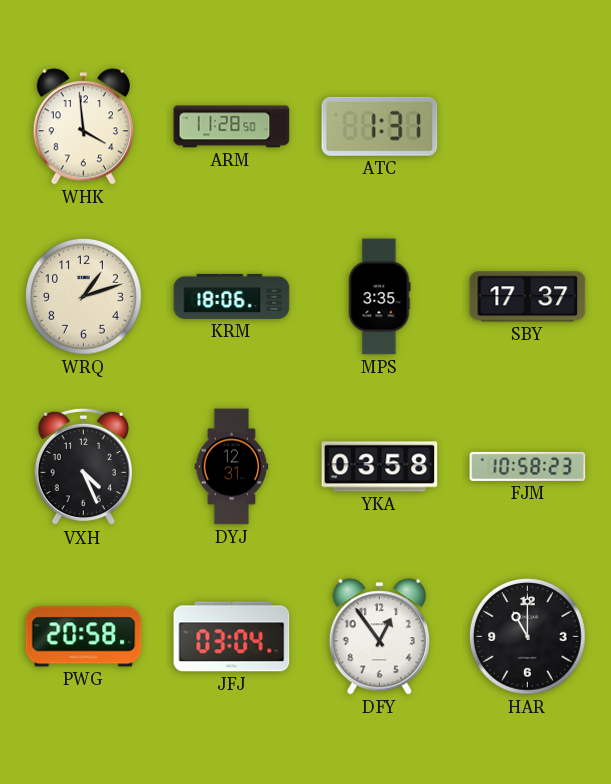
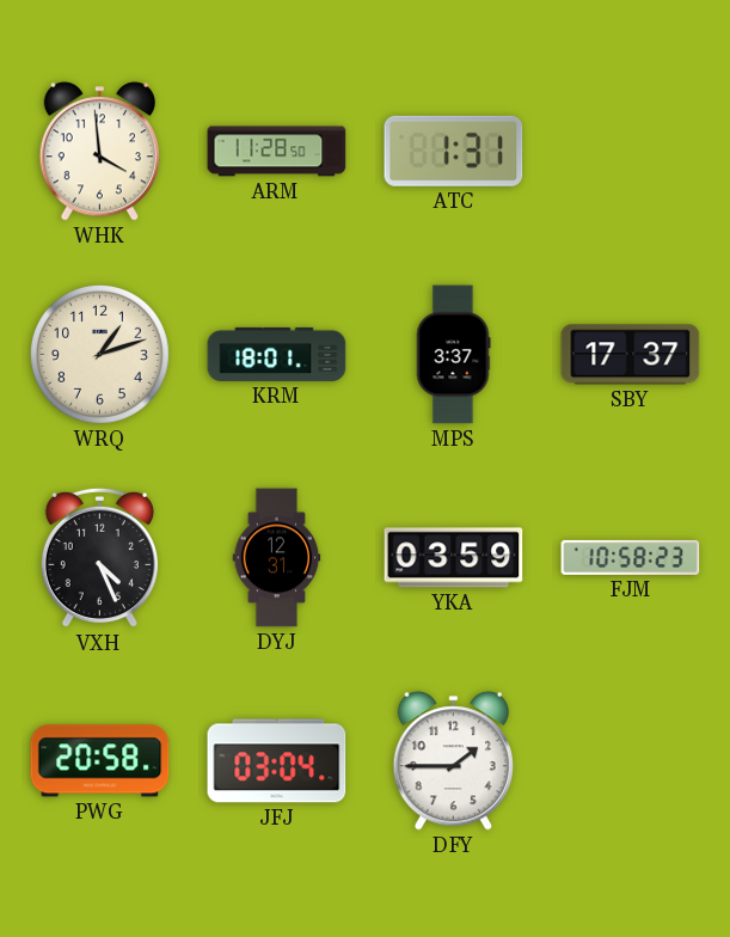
KRM: 18:06 -> 18:01 (277, 354)
MPS: 3:35 -> 3:37 (453, 355)
YKA: 03:58 -> 03:59 (454, 558)
DFY: 12:54 -> 1:45 (453, 761)
HAR: 11:00 -> none (527, 636)
